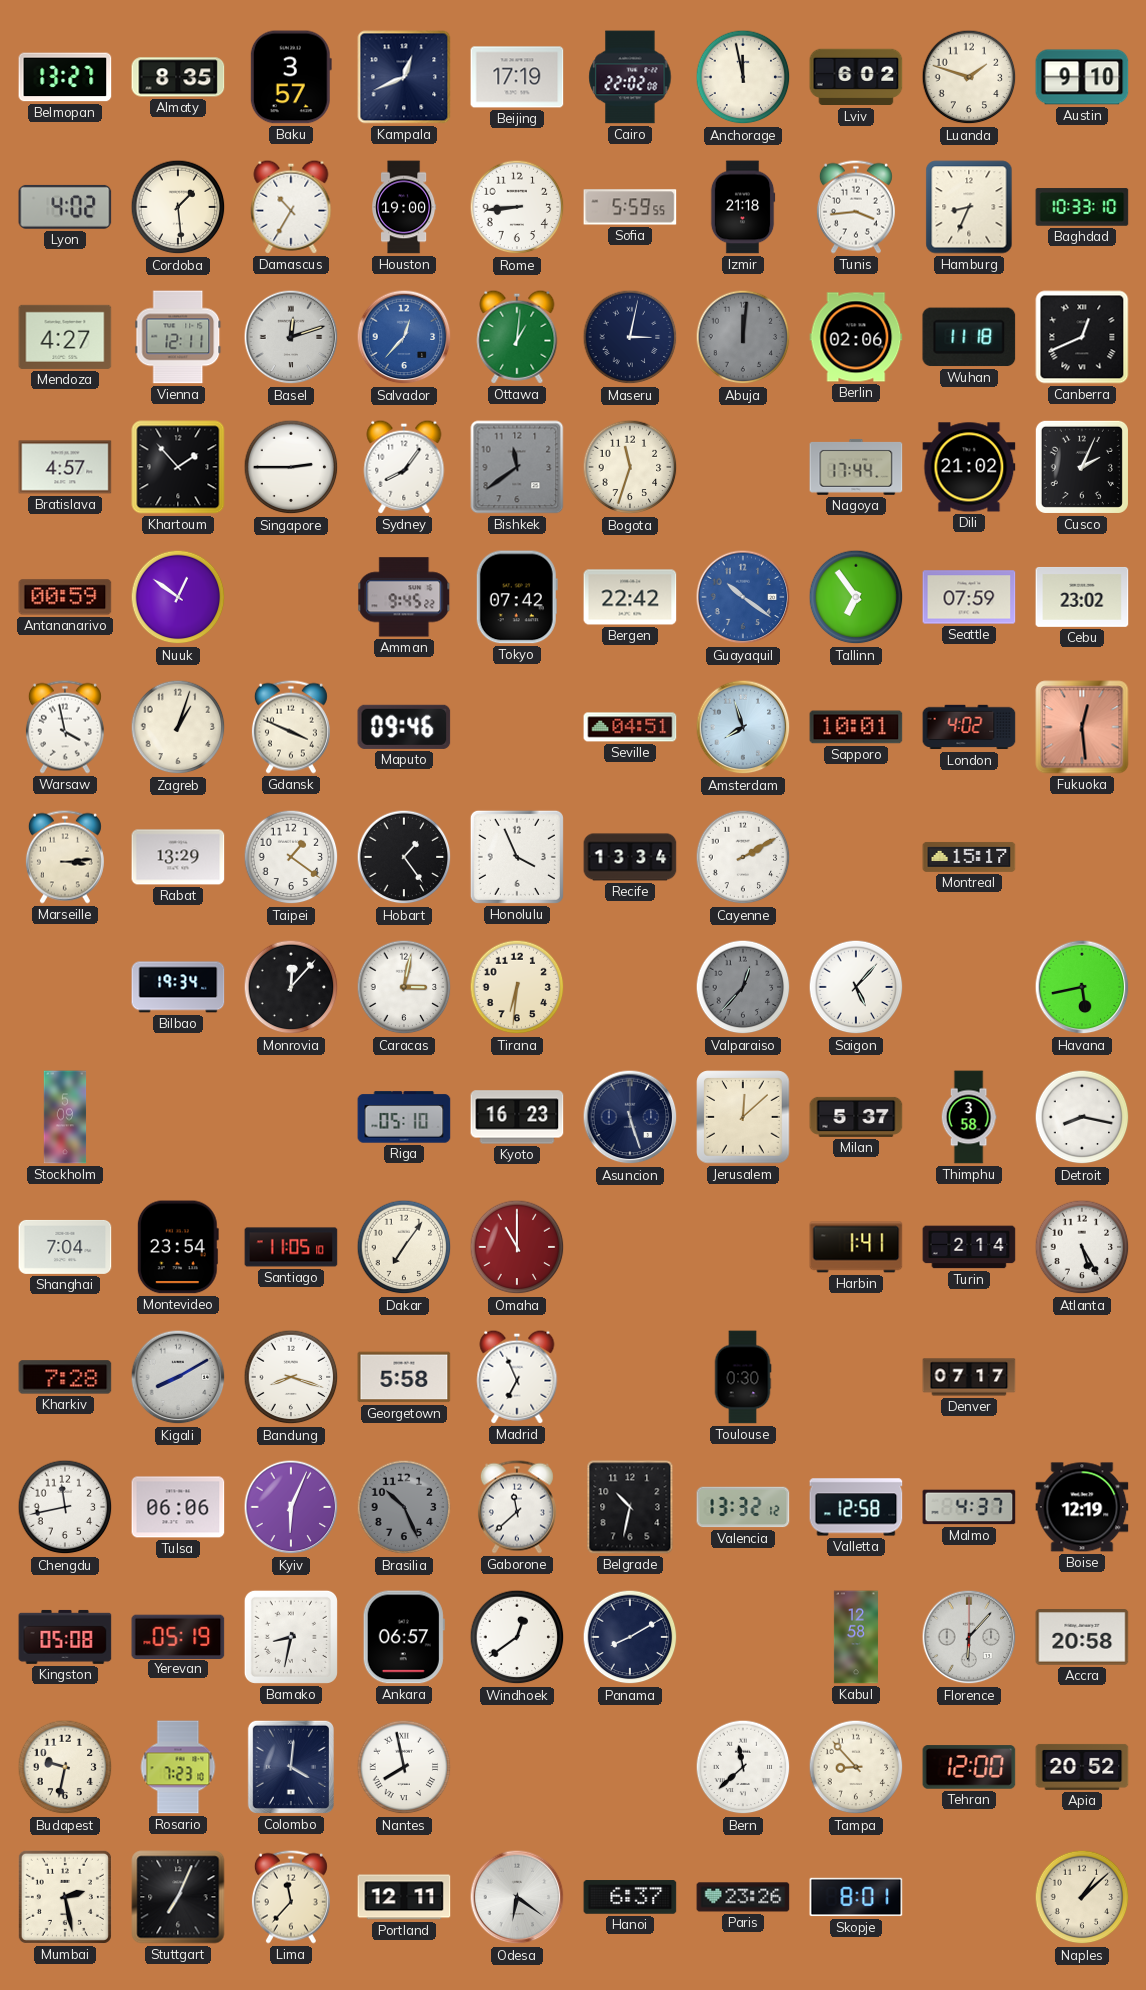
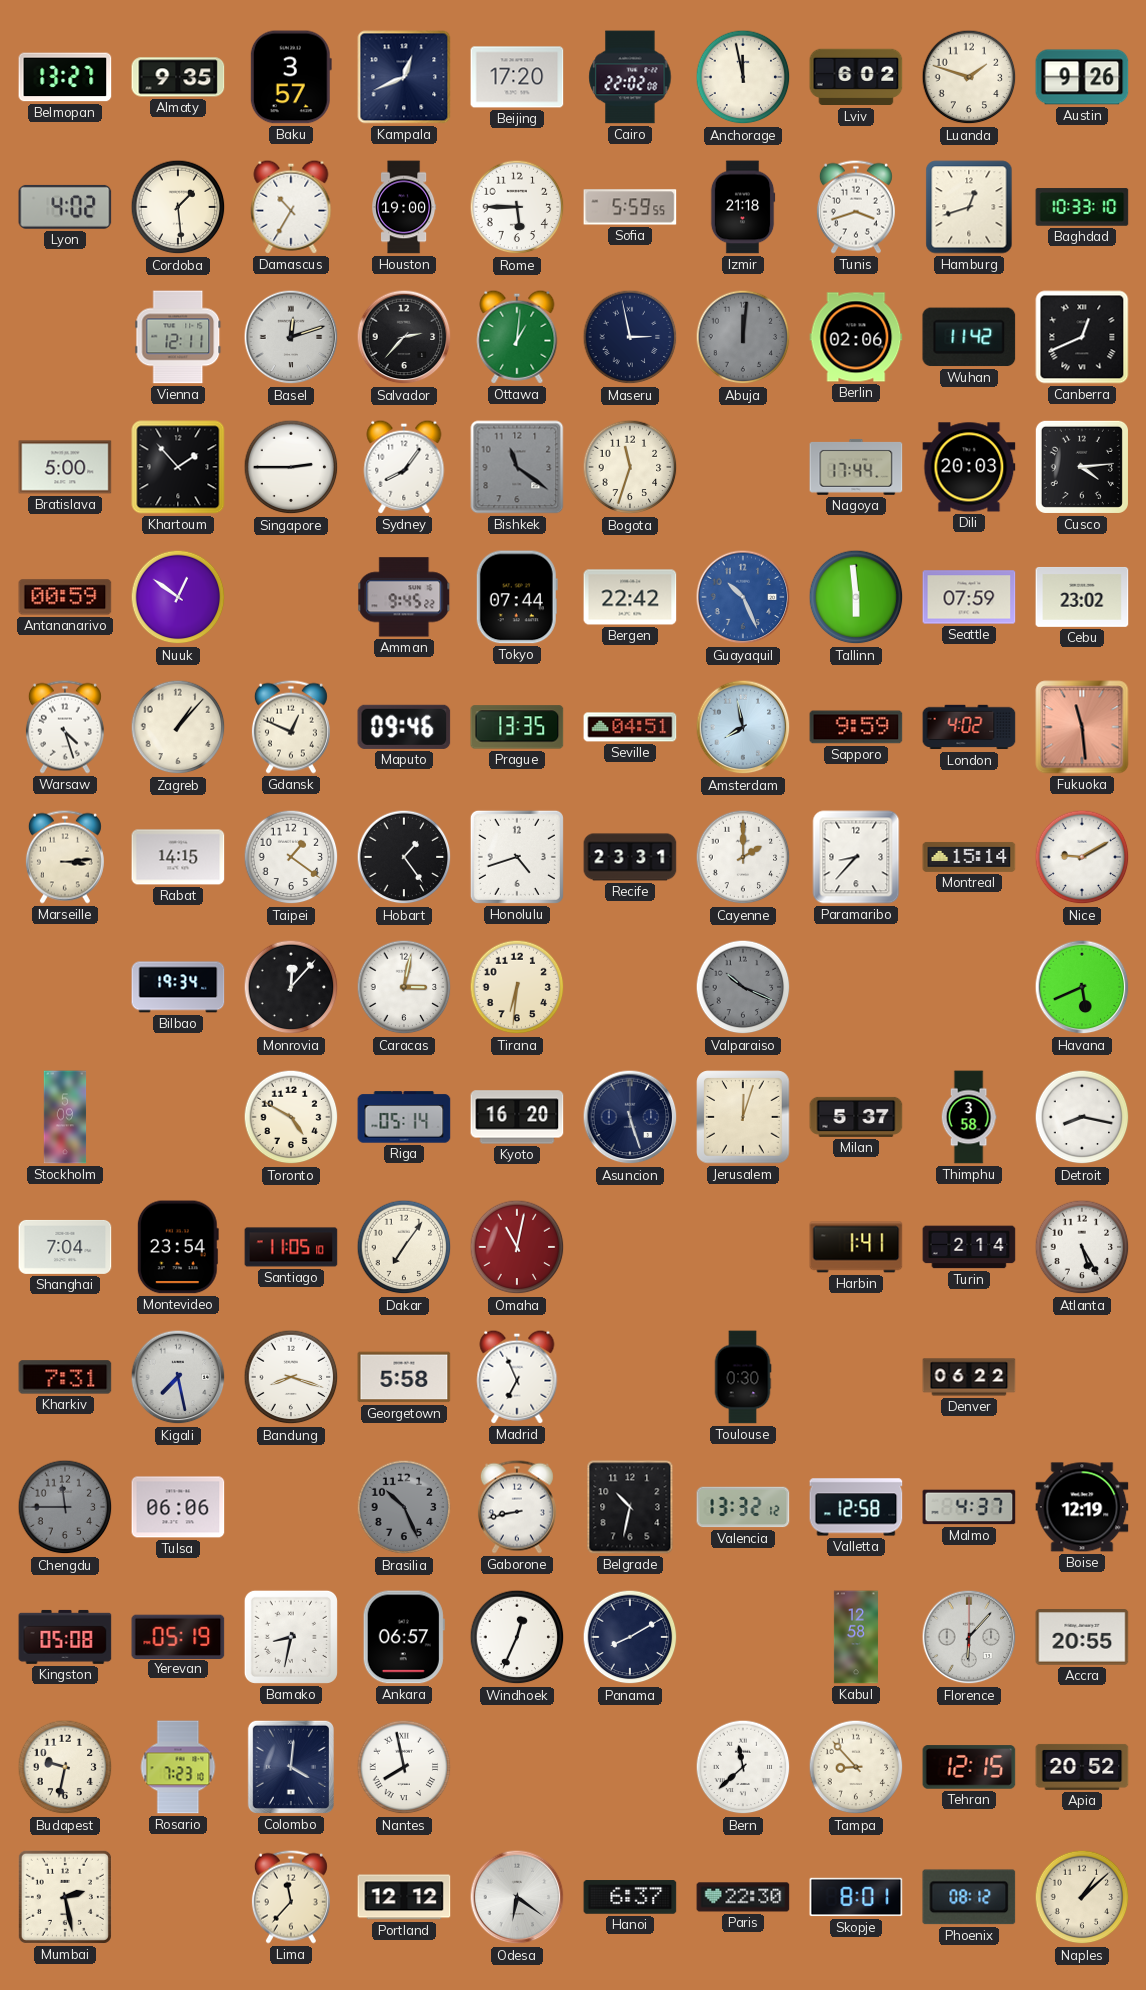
Almaty: 8:35 -> 9:35 (178, 77)
Beijing: 17:19 -> 17:20 (517, 77)
Austin: 9:10 -> 9:26 (1082, 77)
Rome: 8:44 -> 5:45 (517, 207)
Tunis: 3:44 -> 3:42 (856, 207)
Hamburg: 8:34 -> 12:42 (969, 207)
Mendoza: 4:27 -> none (65, 337)
Salvador: 12:37 -> 2:37 (404, 337)
Salvador dial: blue -> black (404, 337)
Maseru: 3:02 -> 2:58 (630, 337)
Wuhan: 11:18 -> 11:42 (969, 337)
Bratislava: 4:57 -> 5:00 (65, 467)
Bishkek: 11:39 -> 11:21 (517, 467)
Dili: 21:02 -> 20:03 (969, 467)
Cusco: 2:04 -> 4:14 (1082, 467)
Tokyo: 07:42 -> 07:44 (517, 597)
Guayaquil: 10:21 -> 10:26 (743, 597)
Tallinn: 6:54 -> 5:59 (856, 597)
Warsaw: 3:58 -> 4:27 (65, 727)
Zagreb: 1:03 -> 1:07 (178, 727)
Gdansk: 3:49 -> 12:49 (291, 727)
Prague: none -> 13:35 (517, 727)
Amsterdam: 7:57 -> 7:58 (743, 727)
Sapporo: 10:01 -> 9:59 (856, 727)
Fukuoka: 12:29 -> 11:29 (1082, 727)
Rabat: 13:29 -> 14:15 (178, 857)
Honolulu: 3:56 -> 4:42 (517, 857)
Recife: 13:34 -> 23:31 (630, 857)
Cayenne: 2:10 -> 2:00 (743, 857)
Paramaribo: none -> 8:37 (856, 857)
Montreal: 15:17 -> 15:14 (969, 857)
Nice: none -> 9:10 (1082, 857)
Valparaiso: 12:37 -> 10:19 (743, 987)
Saigon: 5:07 -> none (856, 987)
Havana: 5:43 -> 5:41 (1082, 987)
Toronto: none -> 4:50 (291, 1117)
Riga: 05:10 -> 05:14 (404, 1117)
Kyoto: 16:23 -> 16:20 (517, 1117)
Jerusalem: 12:08 -> 12:03 (743, 1117)
Omaha: 11:00 -> 11:02 (517, 1247)
Kharkiv: 7:28 -> 7:31 (65, 1377)
Kigali: 8:10 -> 7:28 (178, 1377)
Denver: 07:17 -> 06:22 (969, 1377)
Chengdu: 11:43 -> 11:45 (65, 1507)
Chengdu dial: white -> grey (65, 1507)
Kyiv: 6:04 -> none (291, 1507)
Gaborone: 11:38 -> 8:43 (517, 1507)
Windhoek: 12:39 -> 12:34 (517, 1637)
Accra: 20:58 -> 20:55 (1082, 1638)
Tehran: 12:00 -> 12:15 (969, 1767)
Stuttgart: 7:04 -> none (178, 1897)
Portland: 12:11 -> 12:12 (404, 1897)
Paris: 23:26 -> 22:30 (743, 1897)
Phoenix: none -> 08:12 (969, 1897)
